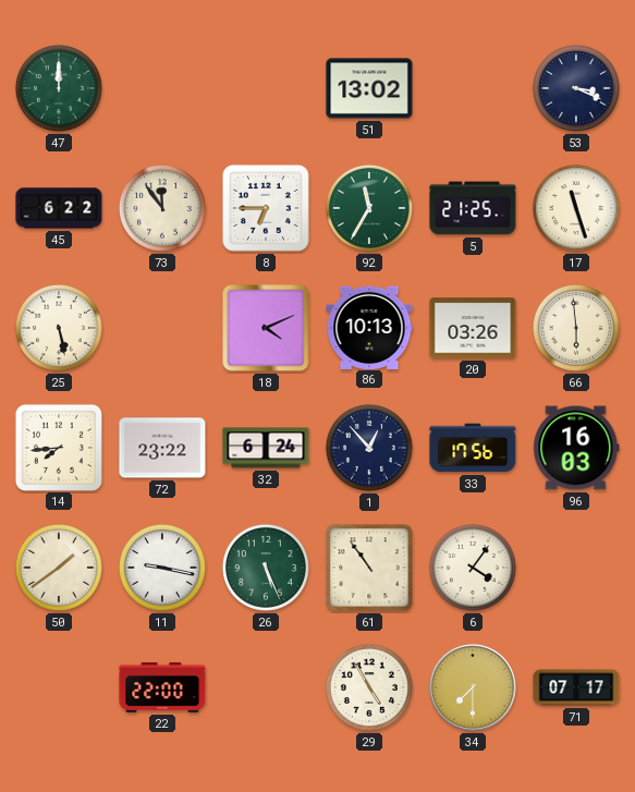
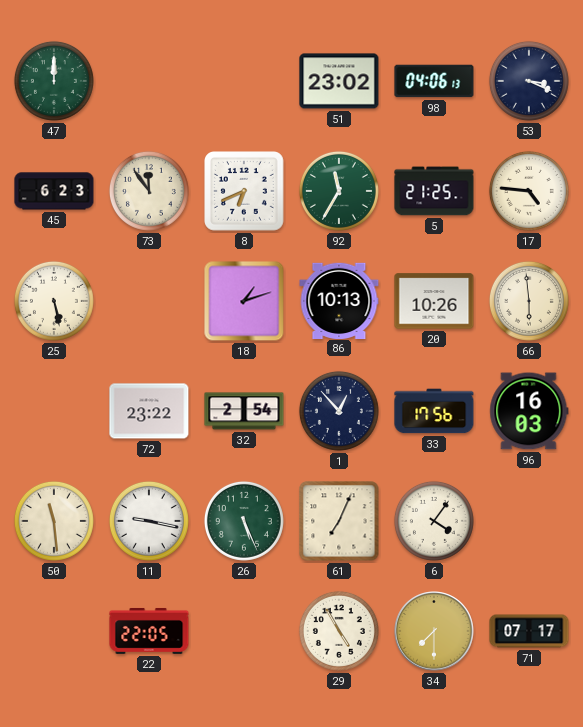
51: 13:02 -> 23:02 (339, 81)
98: none -> 04:06 (434, 81)
45: 6:22 -> 6:23 (54, 191)
8: 6:45 -> 6:41 (245, 192)
17: 11:27 -> 4:46 (529, 191)
18: 4:11 -> 1:12 (244, 301)
20: 03:26 -> 10:26 (434, 301)
14: 7:44 -> none (58, 447)
32: 6:24 -> 2:54 (244, 411)
50: 1:39 -> 11:29 (54, 521)
61: 10:54 -> 7:04 (339, 521)
22: 22:00 -> 22:05 (149, 631)
